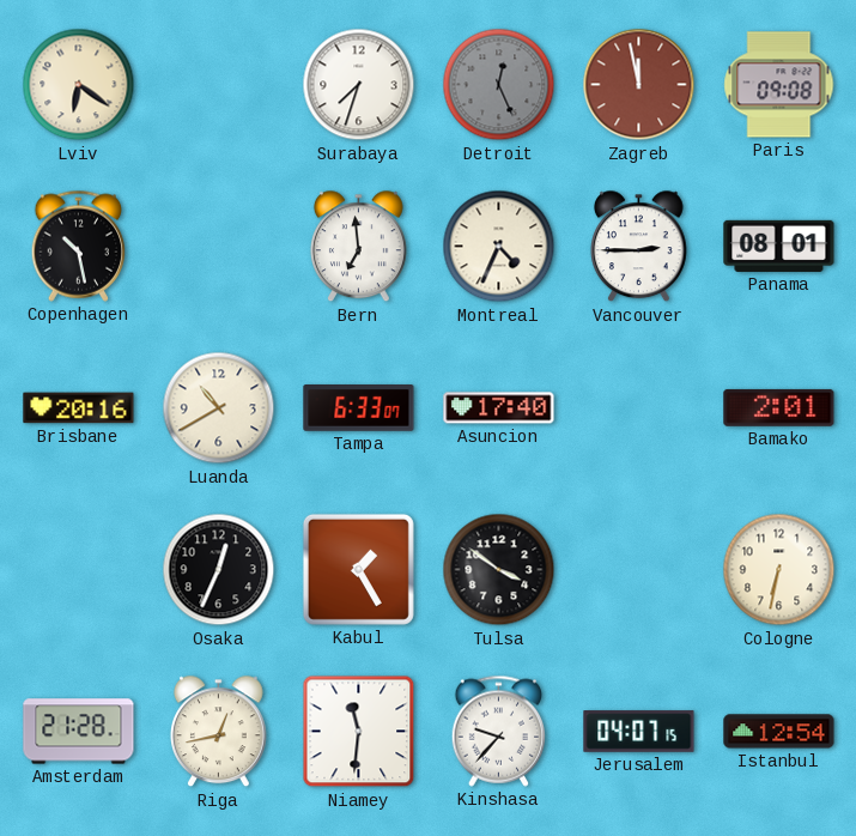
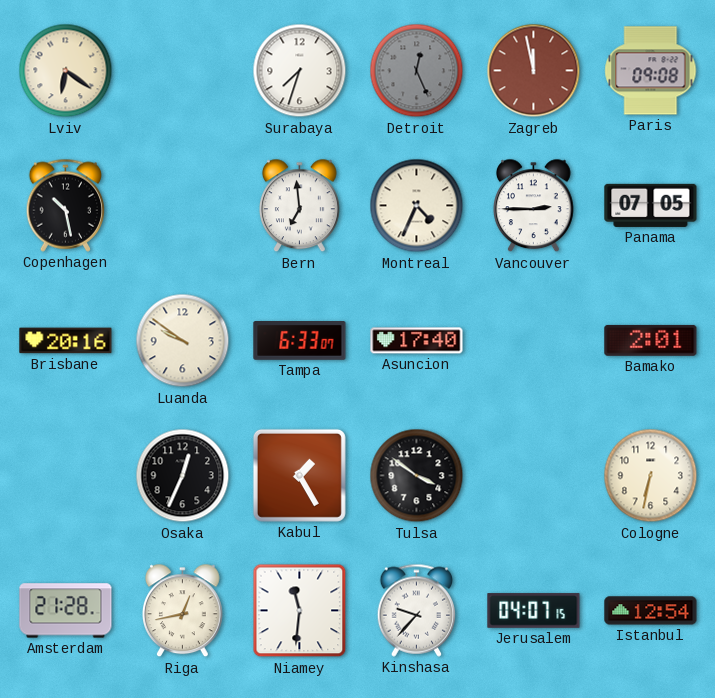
Panama: 08:01 -> 07:05 (651, 205)
Luanda: 10:40 -> 9:51 (183, 341)
